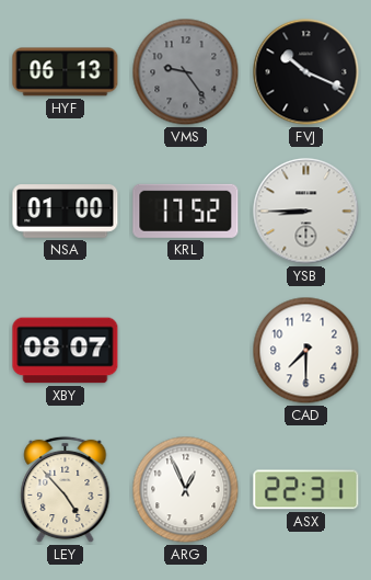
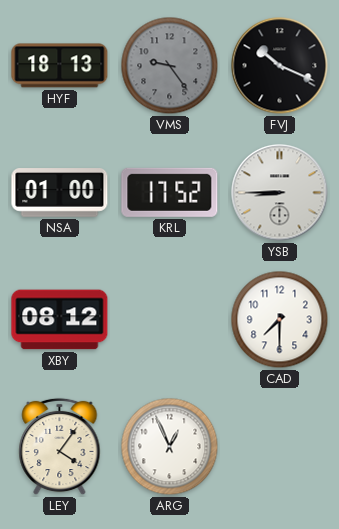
HYF: 06:13 -> 18:13 (60, 66)
XBY: 08:07 -> 08:12 (60, 320)
LEY: 4:53 -> 4:06 (60, 447)
ASX: 22:31 -> none (306, 490)
